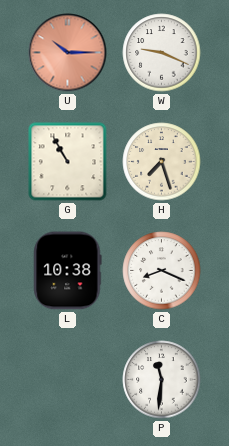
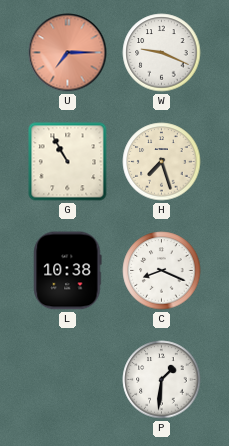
U: 10:15 -> 7:15 (68, 53)
P: 11:31 -> 1:31 (162, 380)
